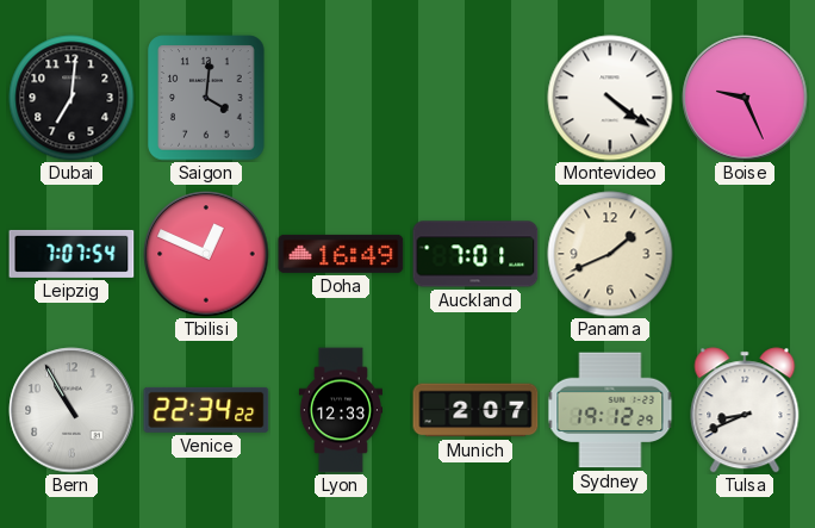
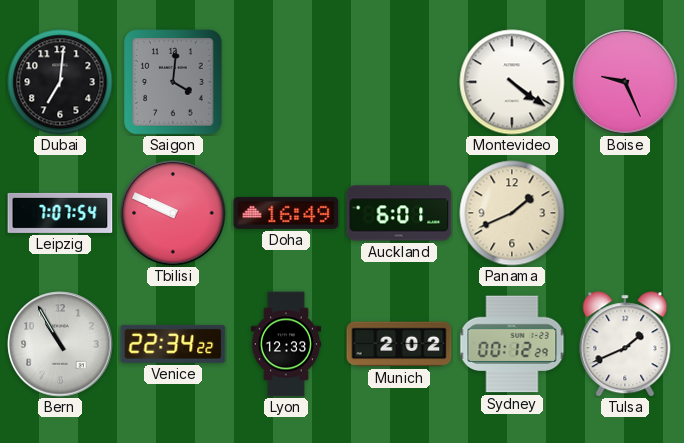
Tbilisi: 12:49 -> 9:49 (173, 213)
Auckland: 7:01 -> 6:01 (399, 213)
Munich: 2:07 -> 2:02 (399, 344)
Sydney: 19:12 -> 00:12 (512, 344)
Tulsa: 8:41 -> 1:41 (625, 344)
